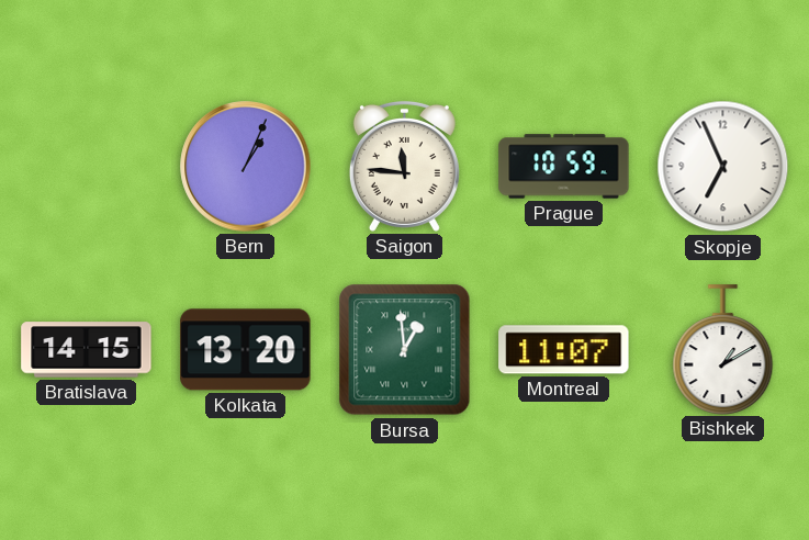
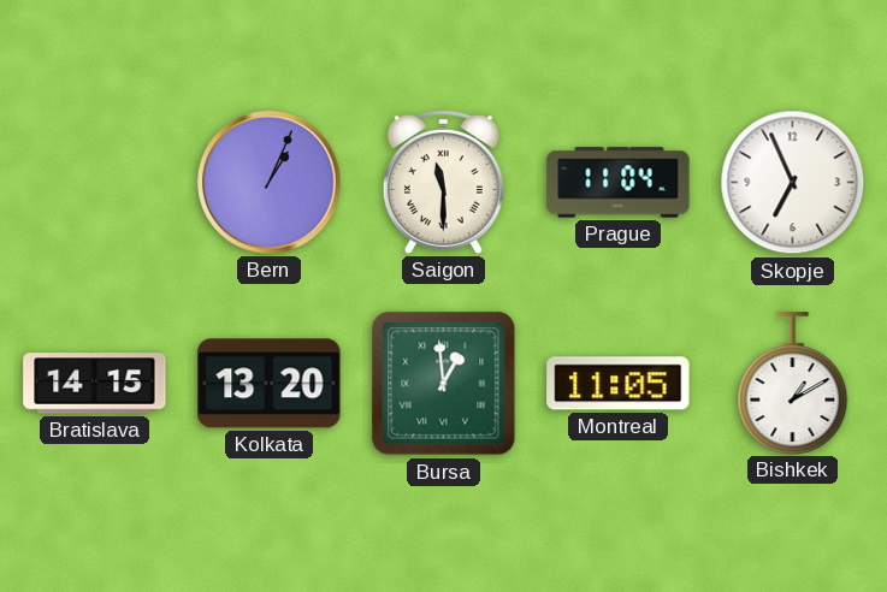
Saigon: 11:46 -> 11:30 (443, 182)
Prague: 10:59 -> 11:04 (619, 183)
Montreal: 11:07 -> 11:05 (619, 384)
